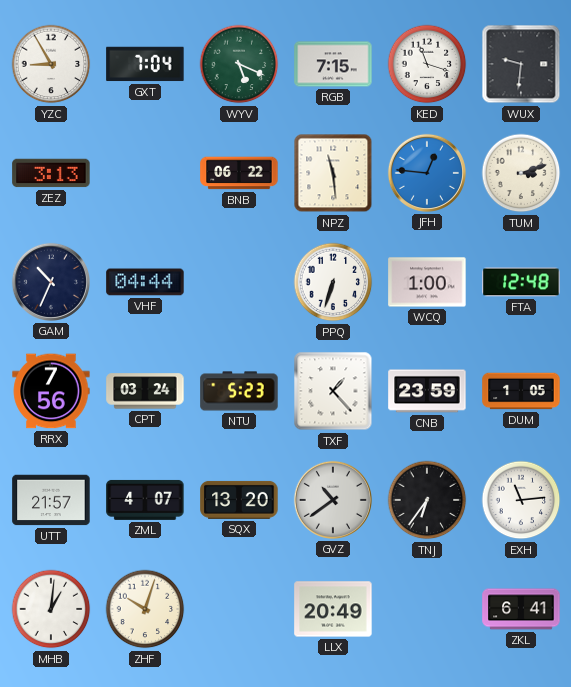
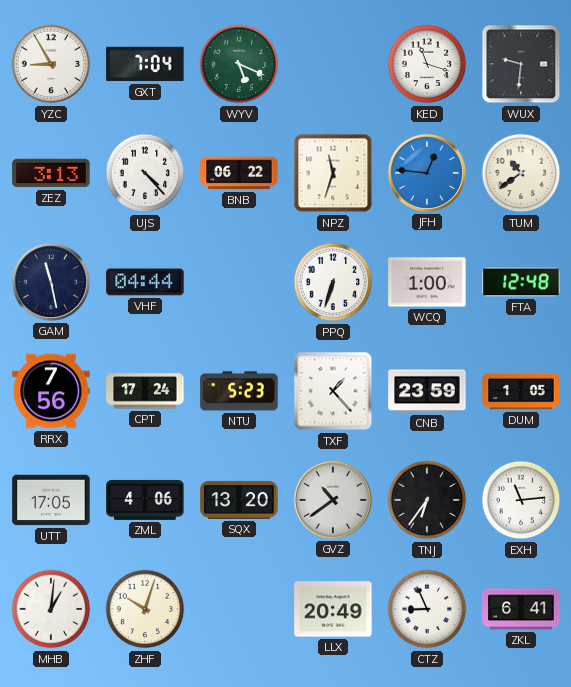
RGB: 7:15 -> none (333, 64)
UJS: none -> 4:23 (145, 173)
NPZ: 11:29 -> 11:33 (333, 173)
TUM: 3:12 -> 10:39 (521, 173)
GAM: 10:34 -> 11:28 (51, 282)
CPT: 03:24 -> 17:24 (145, 391)
UTT: 21:57 -> 17:05 (51, 500)
ZML: 4:07 -> 4:06 (145, 500)
CTZ: none -> 8:56 (427, 609)
